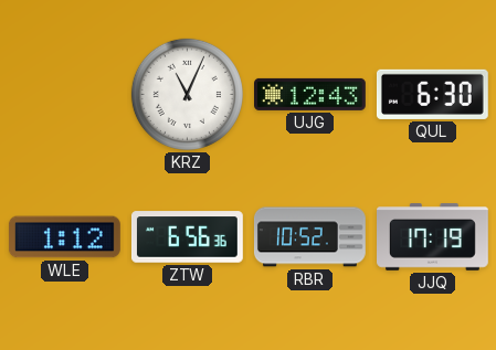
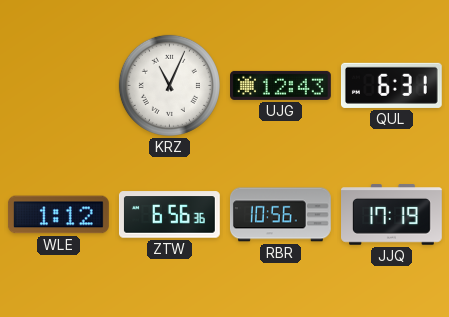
QUL: 6:30 -> 6:31 (391, 85)
RBR: 10:52 -> 10:56 (280, 215)
